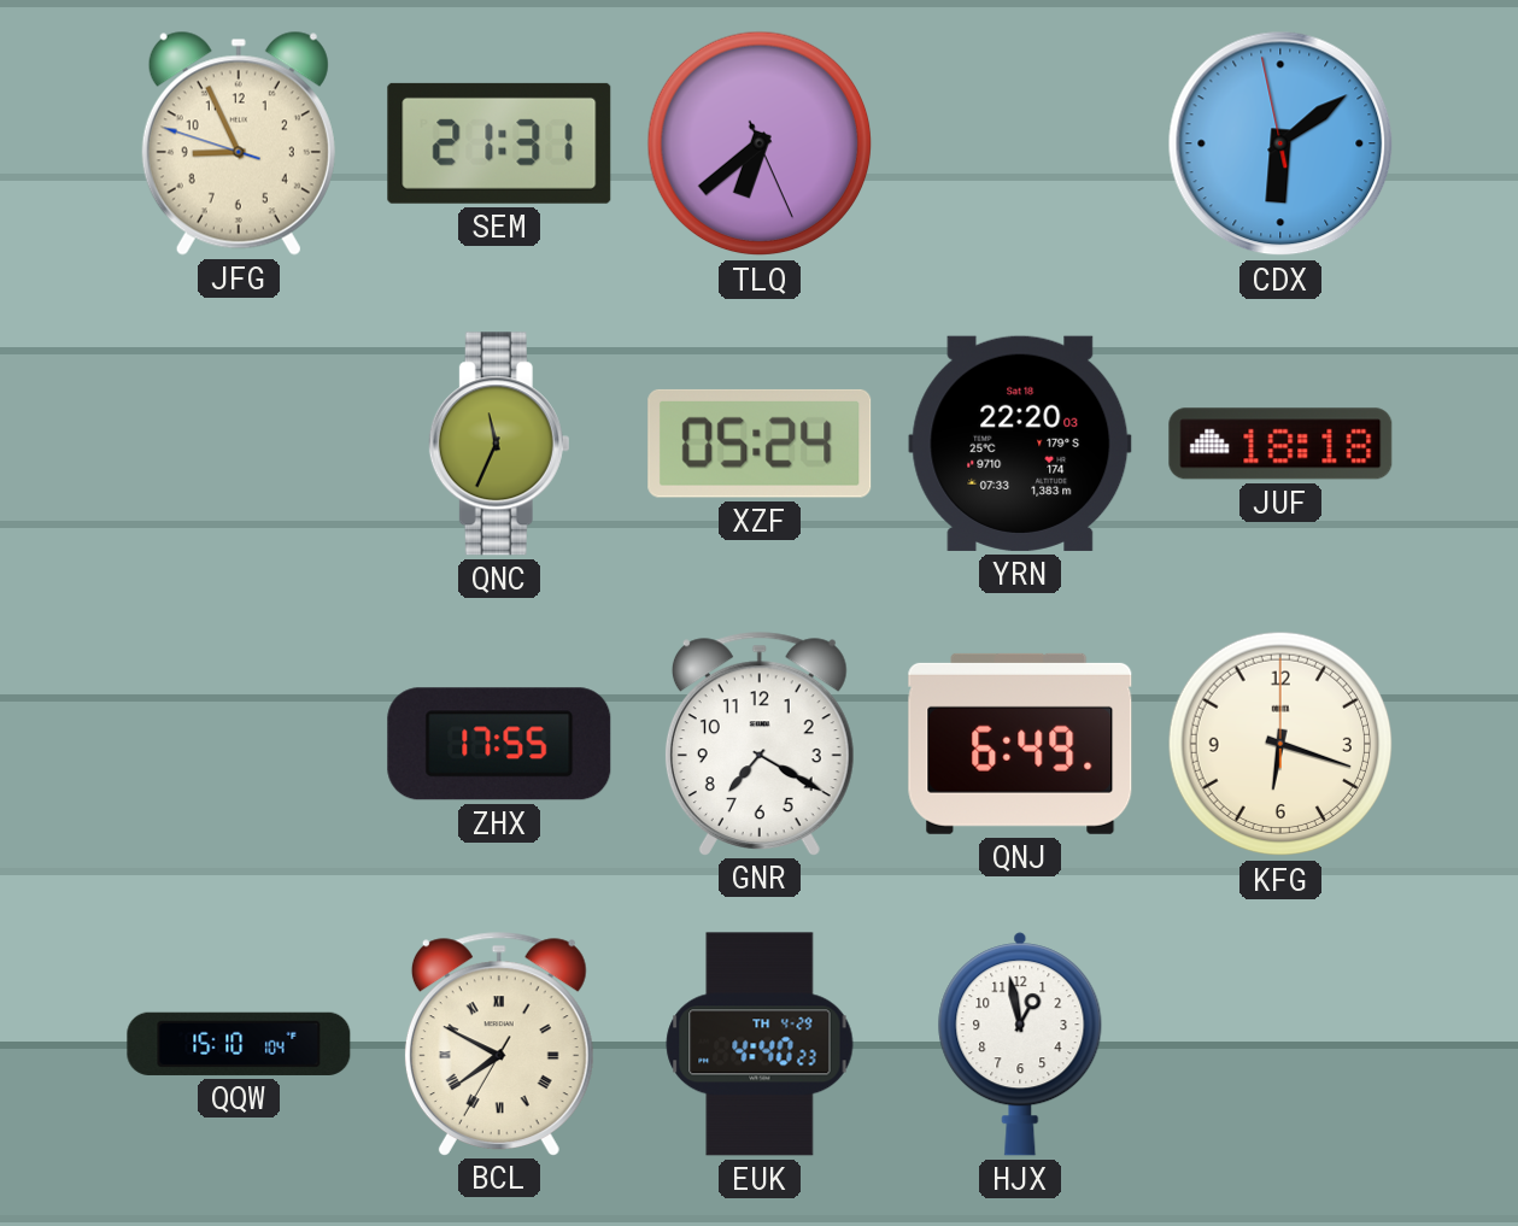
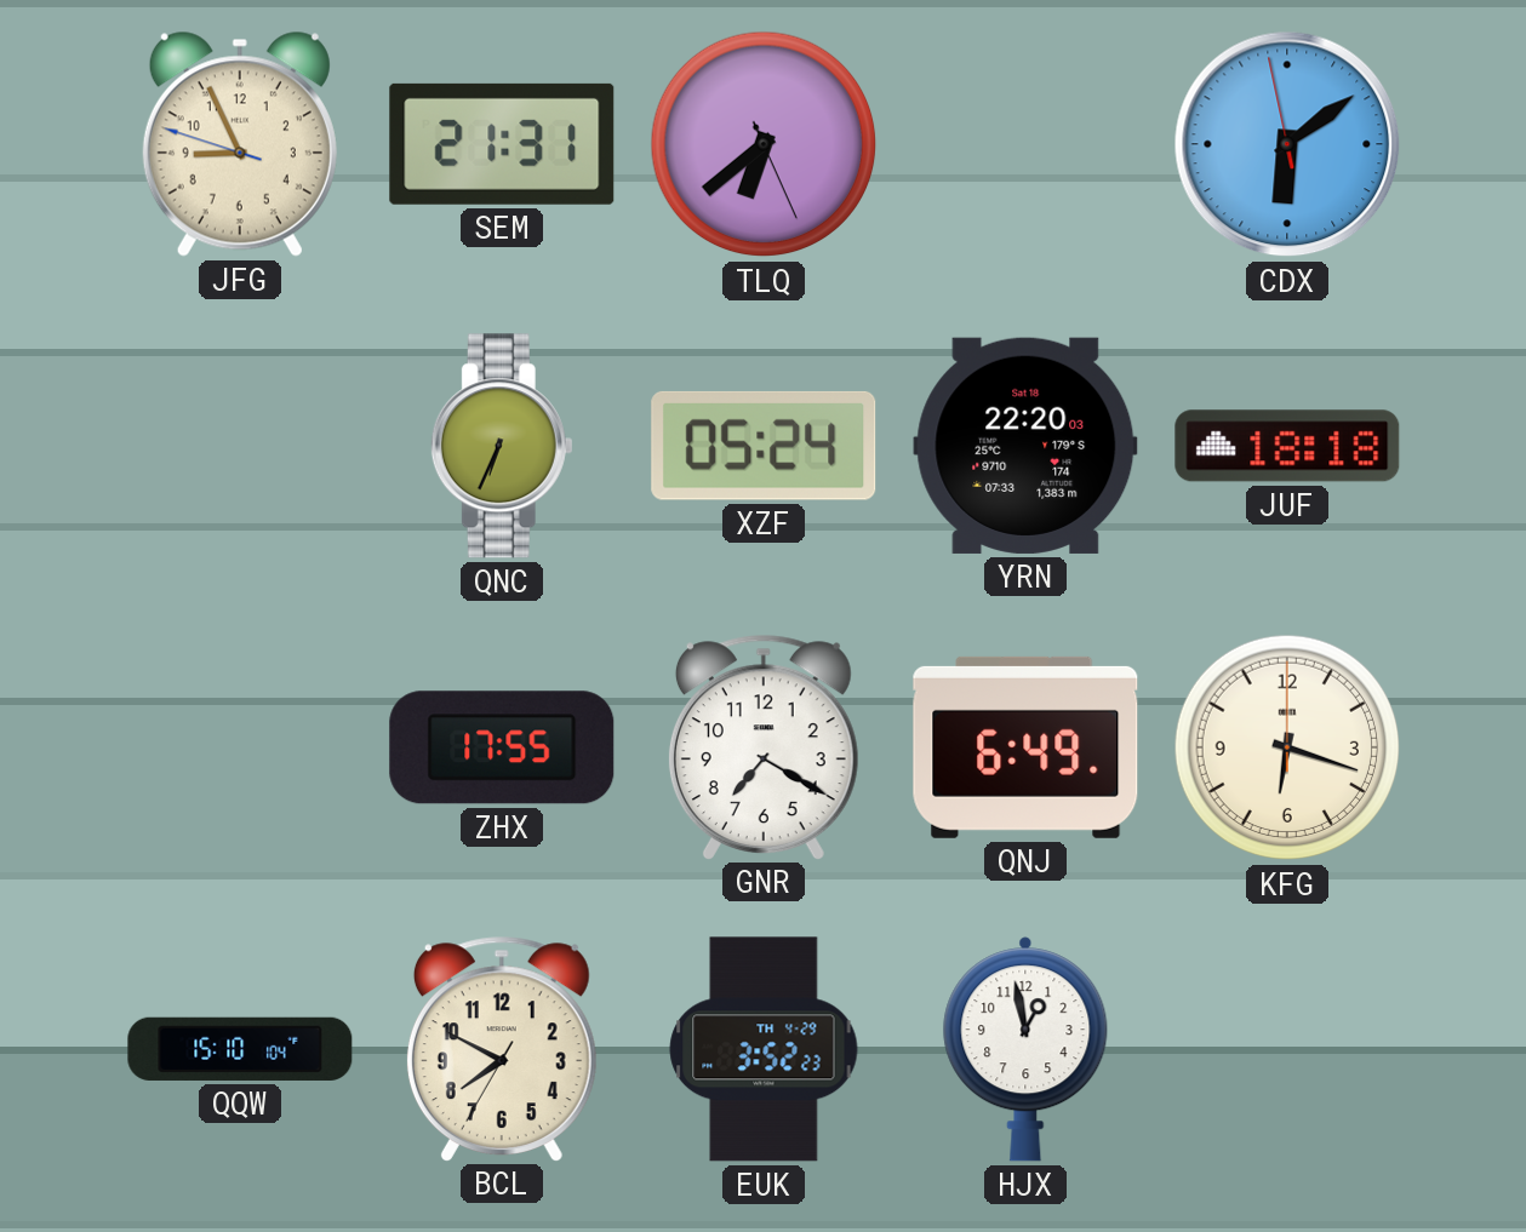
QNC: 11:34 -> 6:34 (502, 446)
BCL numerals: Roman -> Arabic (502, 1048)
EUK: 4:40 -> 3:52 (764, 1049)
